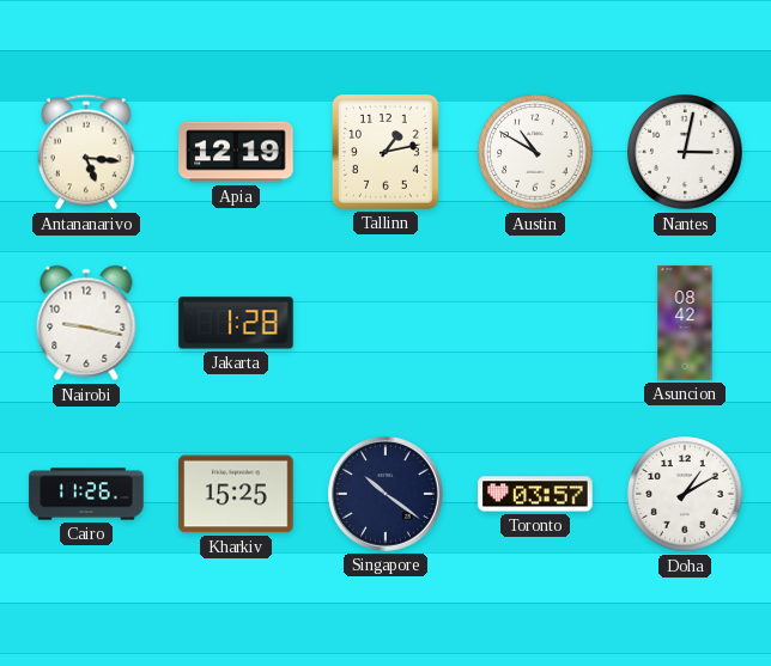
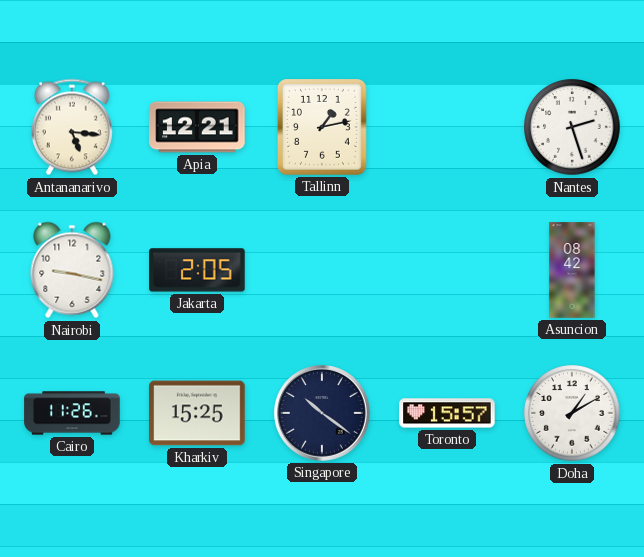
Apia: 12:19 -> 12:21 (197, 127)
Austin: 10:50 -> none (535, 152)
Nantes: 3:02 -> 2:27 (572, 127)
Jakarta: 1:28 -> 2:05 (197, 270)
Toronto: 03:57 -> 15:57 (447, 413)
